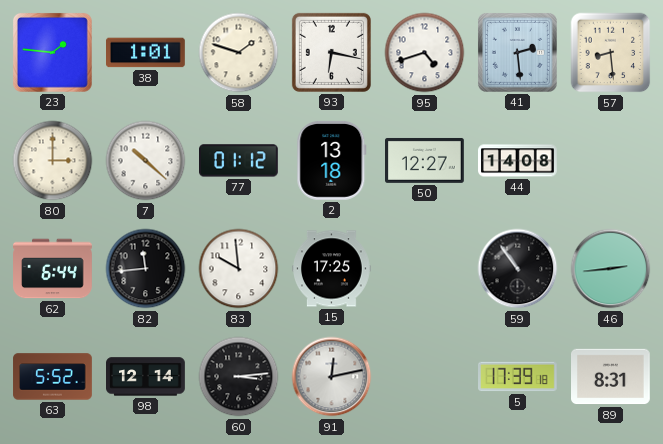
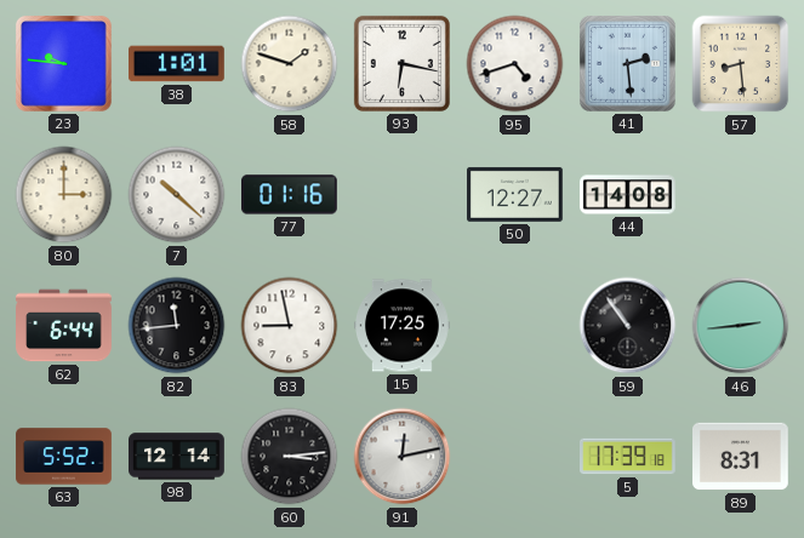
23: 1:46 -> 9:46 (64, 64)
77: 01:12 -> 01:16 (290, 195)
2: 13:18 -> none (332, 160)
83: 9:59 -> 8:58 (290, 326)
